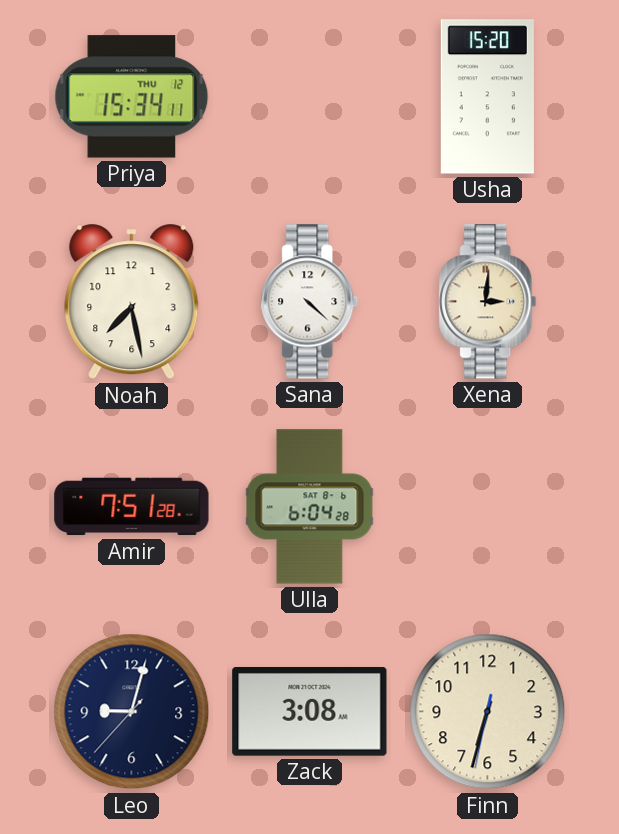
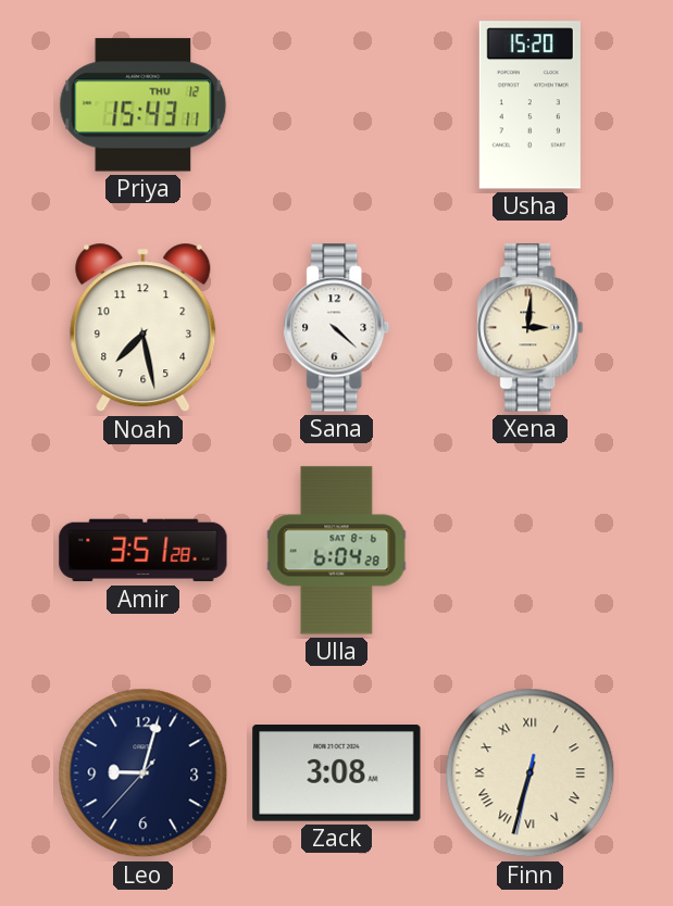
Priya: 15:34 -> 15:43 (144, 105)
Amir: 7:51 -> 3:51 (144, 551)
Finn numerals: Arabic -> Roman (531, 773)
